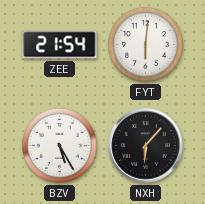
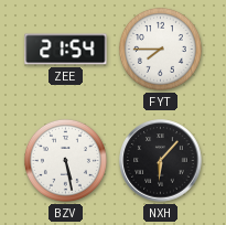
FYT: 6:01 -> 7:45 (160, 49)
BZV: 5:25 -> 5:28 (65, 160)
